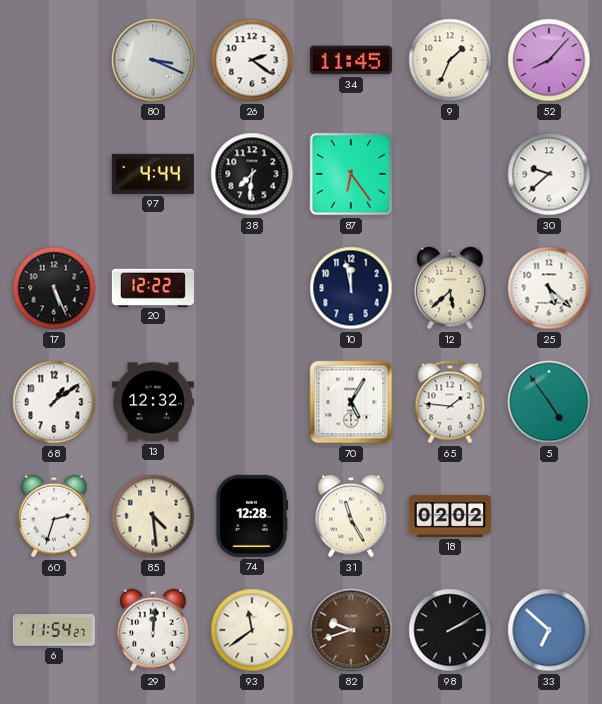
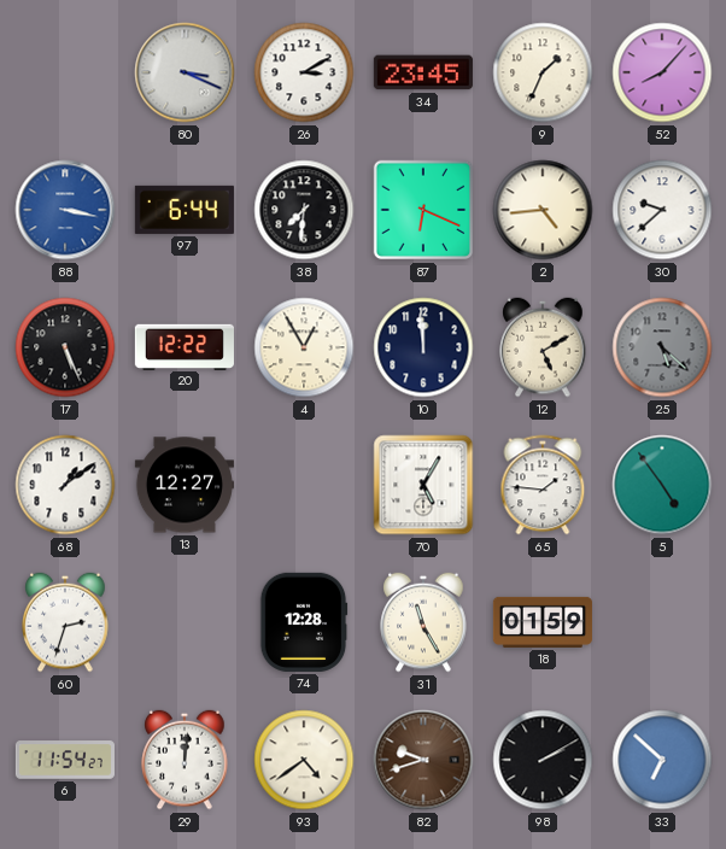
26: 2:21 -> 3:10 (304, 72)
34: 11:45 -> 23:45 (423, 72)
88: none -> 3:17 (65, 210)
97: 4:44 -> 6:44 (185, 210)
87: 6:24 -> 6:19 (423, 210)
2: none -> 4:44 (543, 210)
4: none -> 12:55 (304, 347)
10: 11:58 -> 11:59 (423, 347)
12: 5:38 -> 5:10 (543, 347)
25 dial: white -> grey (662, 347)
13: 12:32 -> 12:27 (185, 485)
85: 4:29 -> none (153, 516)
18: 02:02 -> 01:59 (543, 622)
93: 11:39 -> 4:39 (304, 760)
